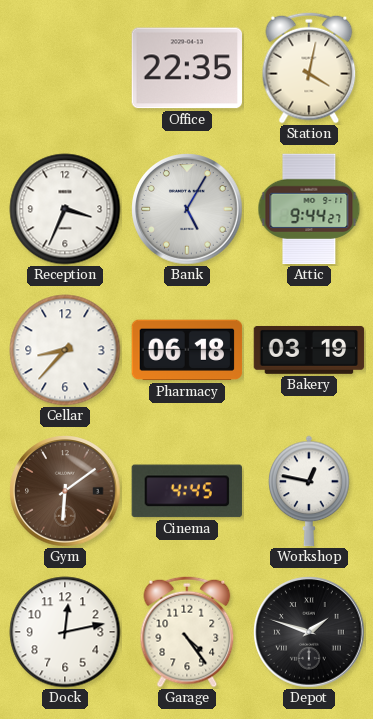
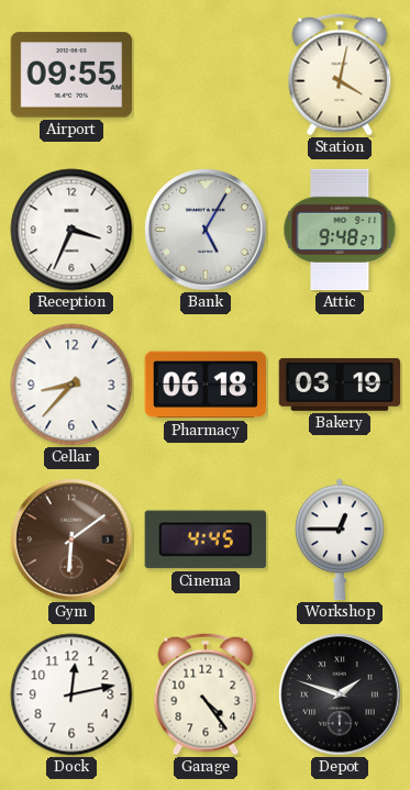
Airport: none -> 09:55 (71, 75)
Office: 22:35 -> none (187, 68)
Attic: 9:44 -> 9:48 (340, 230)
Workshop: 12:47 -> 12:45 (340, 539)
